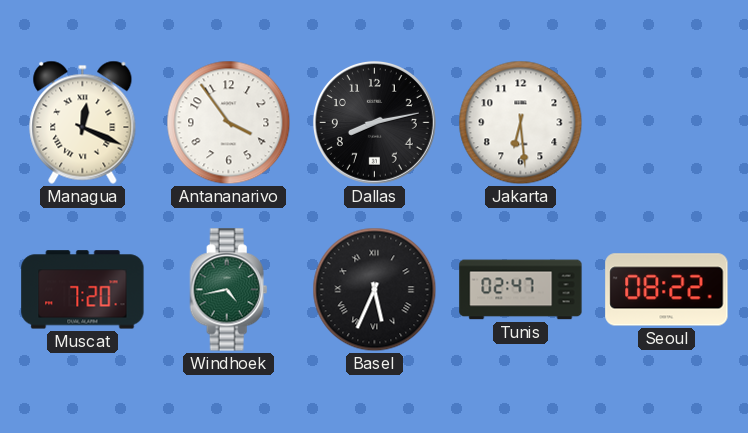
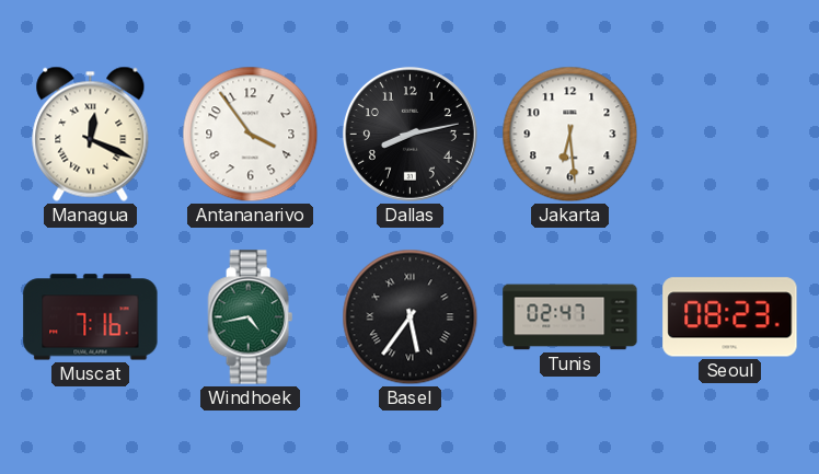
Muscat: 7:20 -> 7:16 (91, 317)
Basel: 5:34 -> 5:36 (411, 317)
Seoul: 08:22 -> 08:23 (730, 317)
